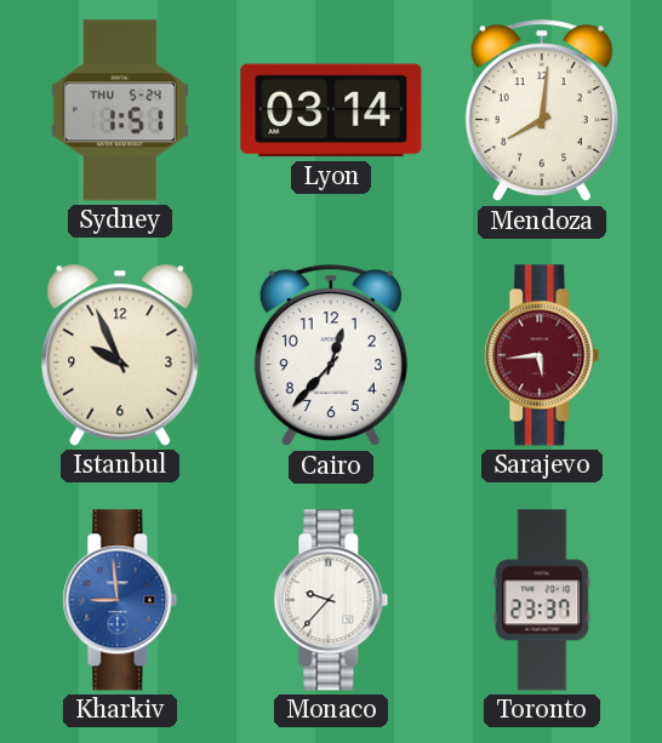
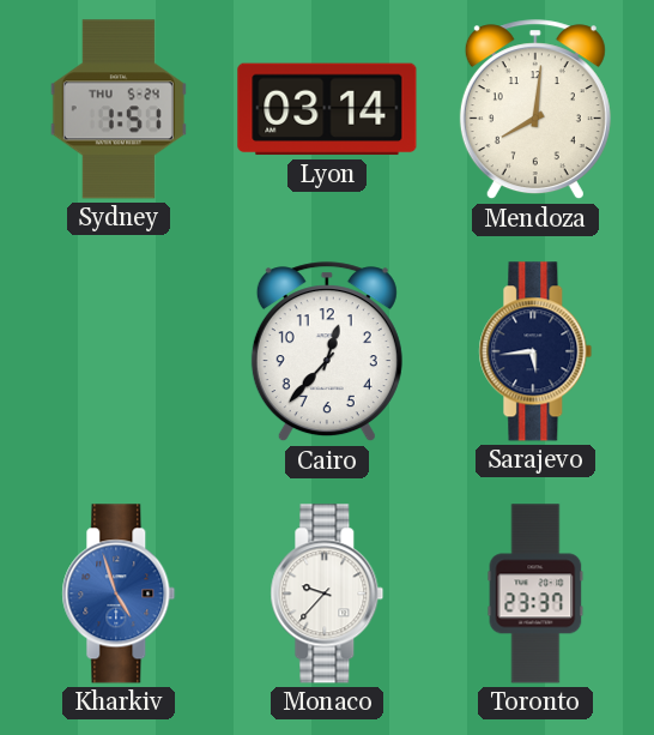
Istanbul: 9:56 -> none (120, 355)
Sarajevo dial: burgundy -> navy (535, 351)
Kharkiv: 8:59 -> 4:57 (119, 594)
